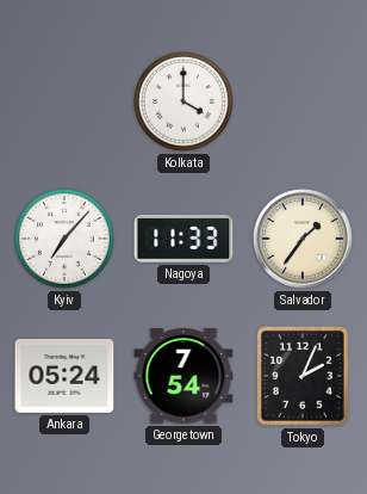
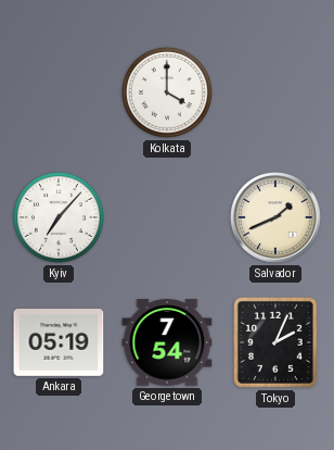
Nagoya: 11:33 -> none (183, 239)
Salvador: 1:36 -> 1:41 (275, 217)
Ankara: 05:24 -> 05:19 (59, 343)
